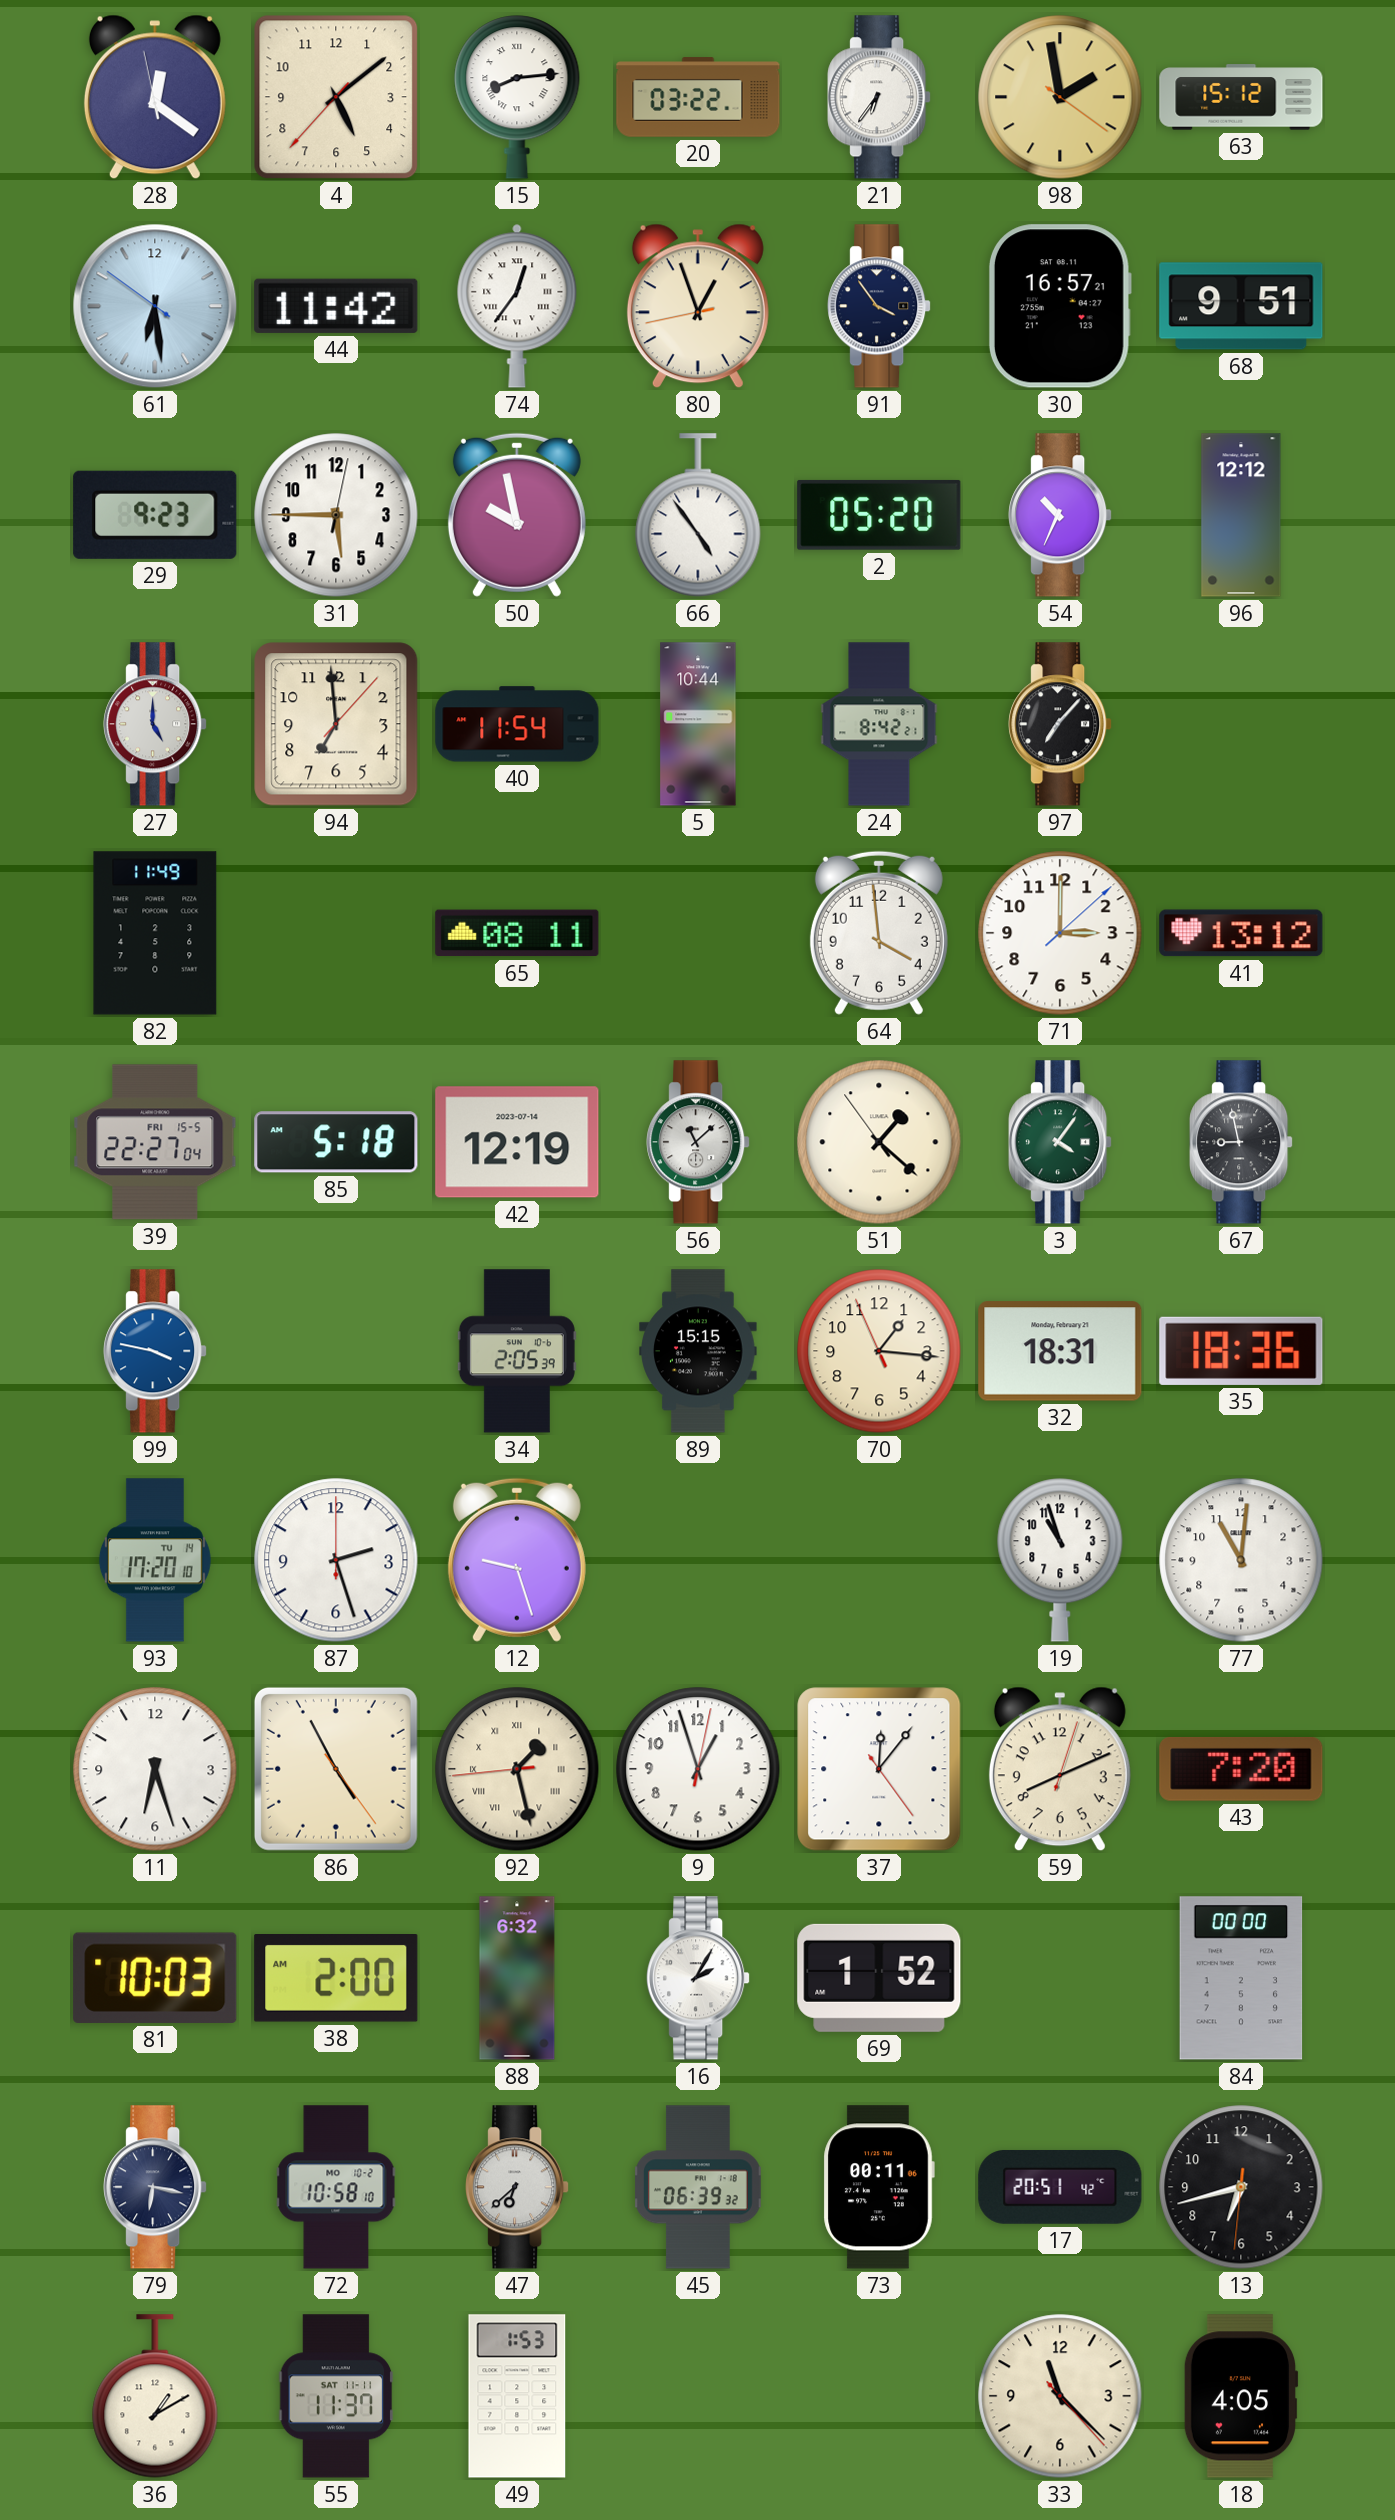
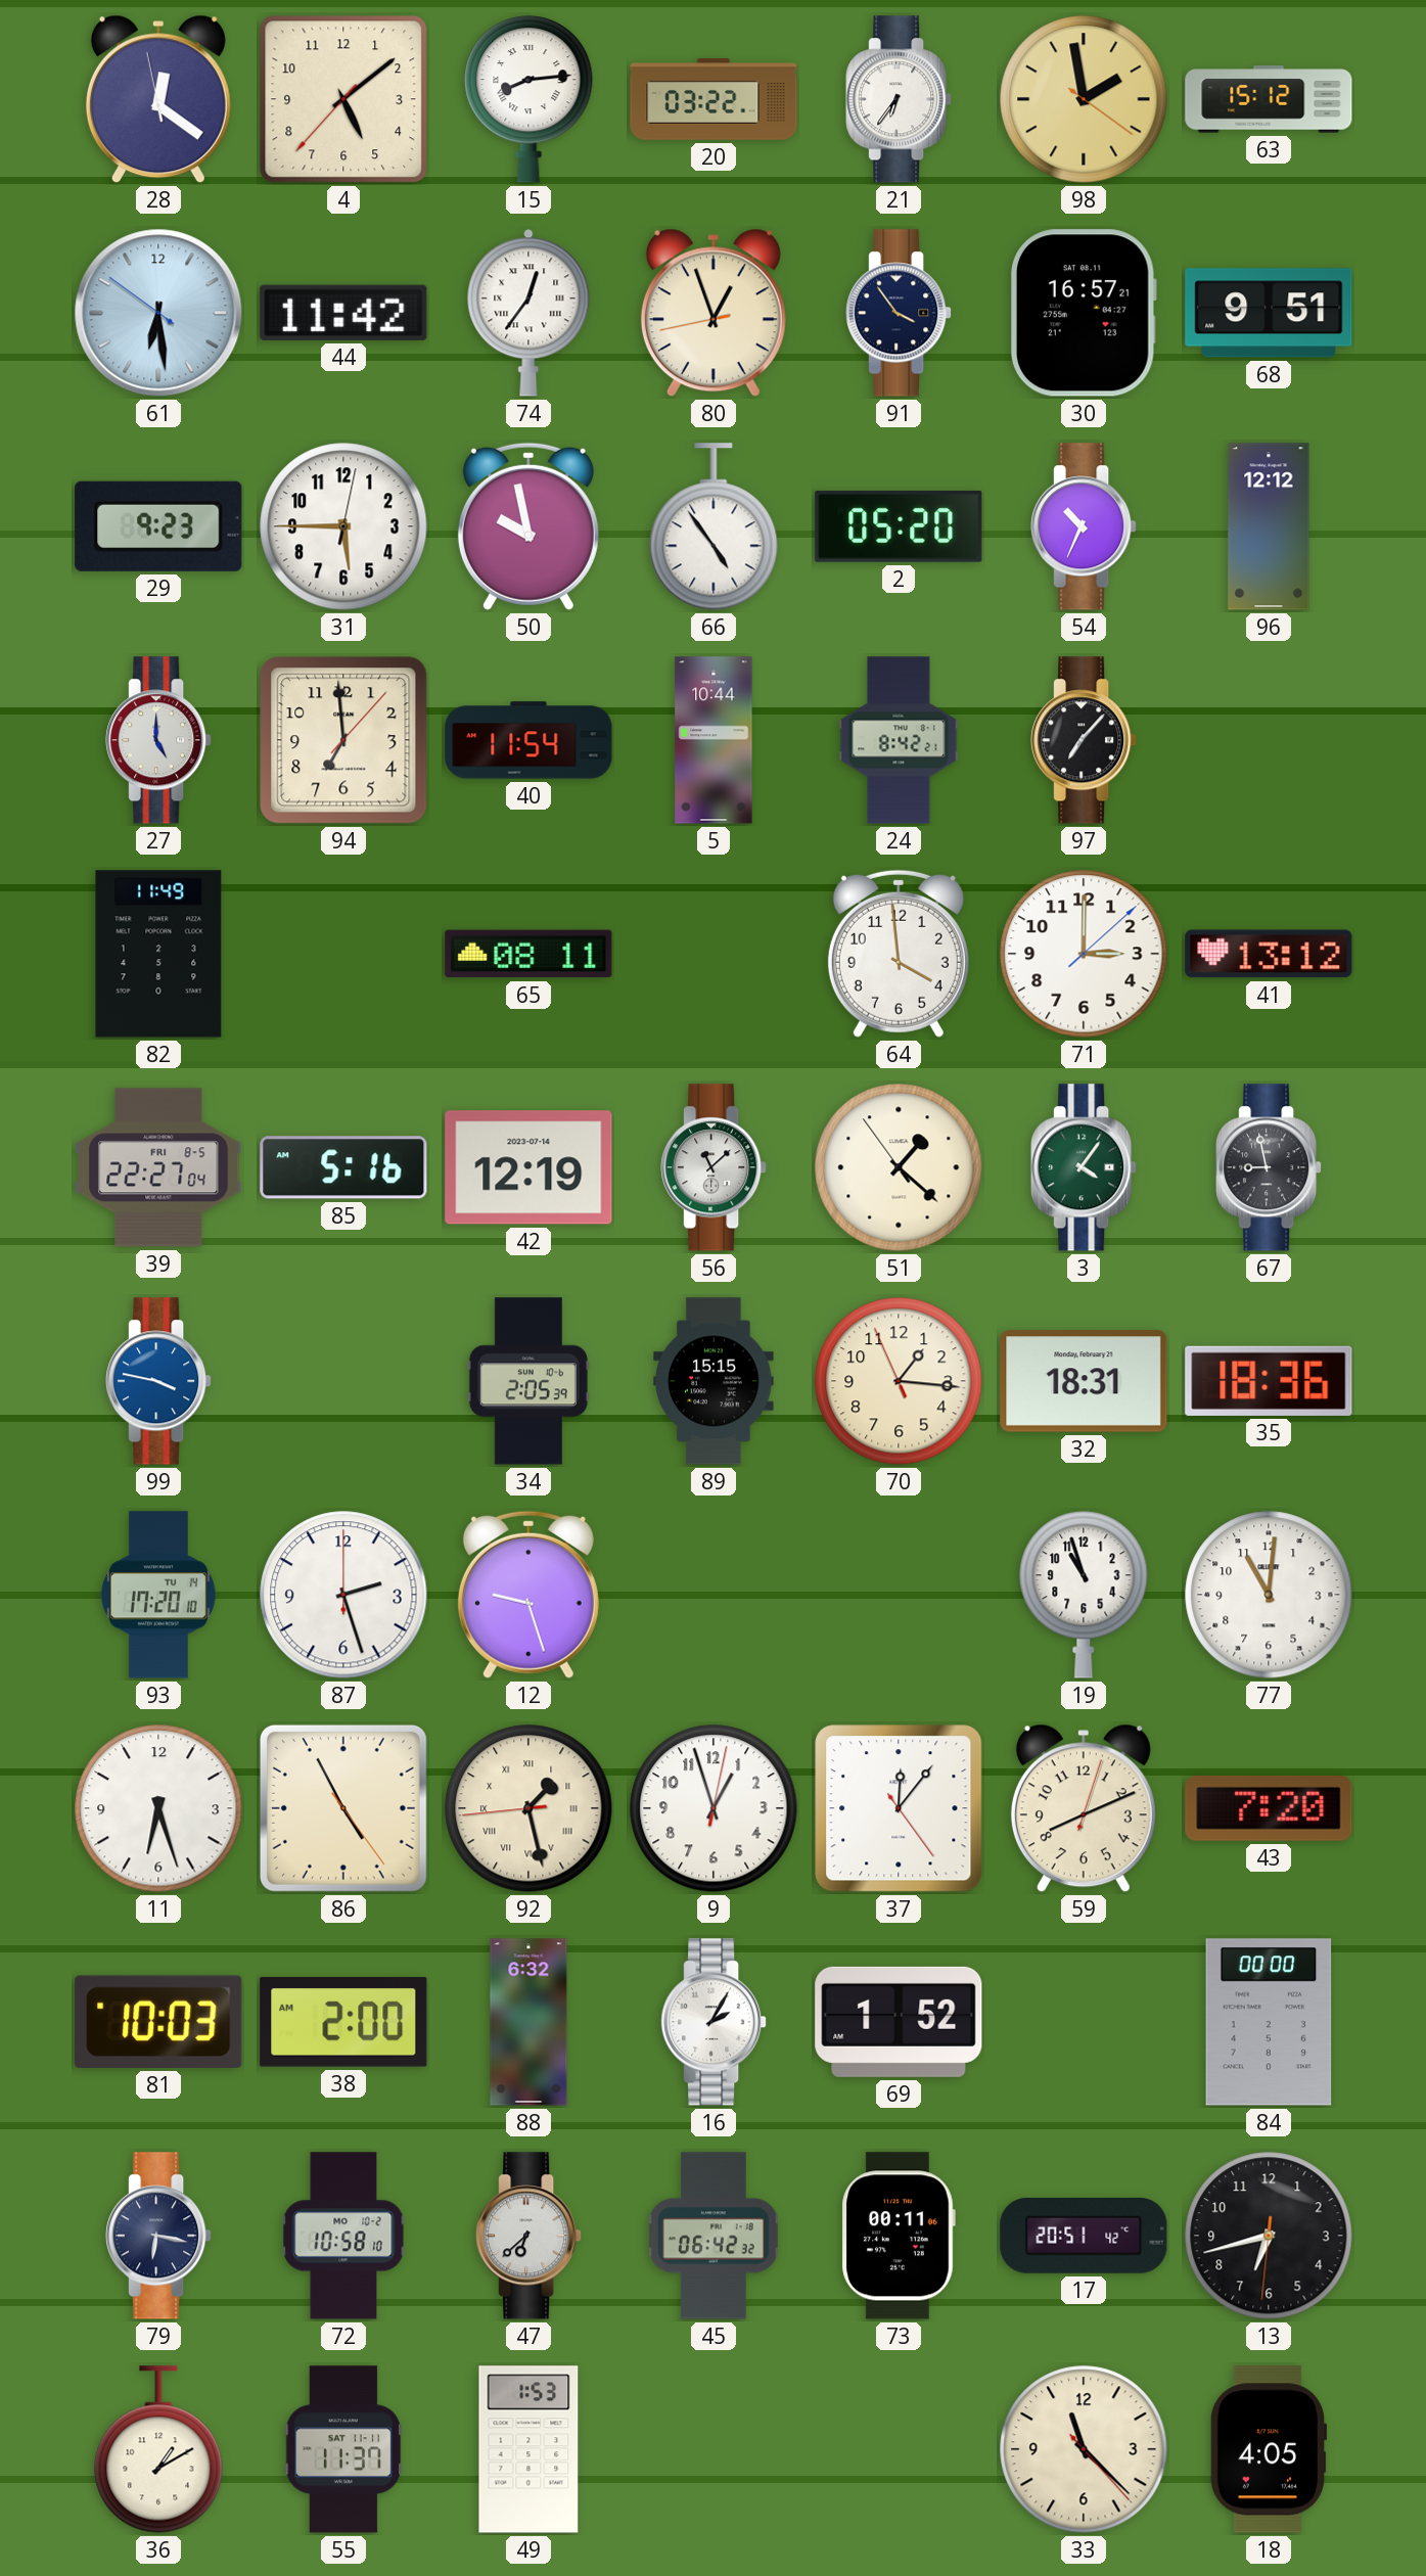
39 date: FRI 15-5 -> FRI 8-5 (158, 1167)
85: 5:18 -> 5:16 (343, 1167)
45: 06:39 -> 06:42 (715, 2236)
